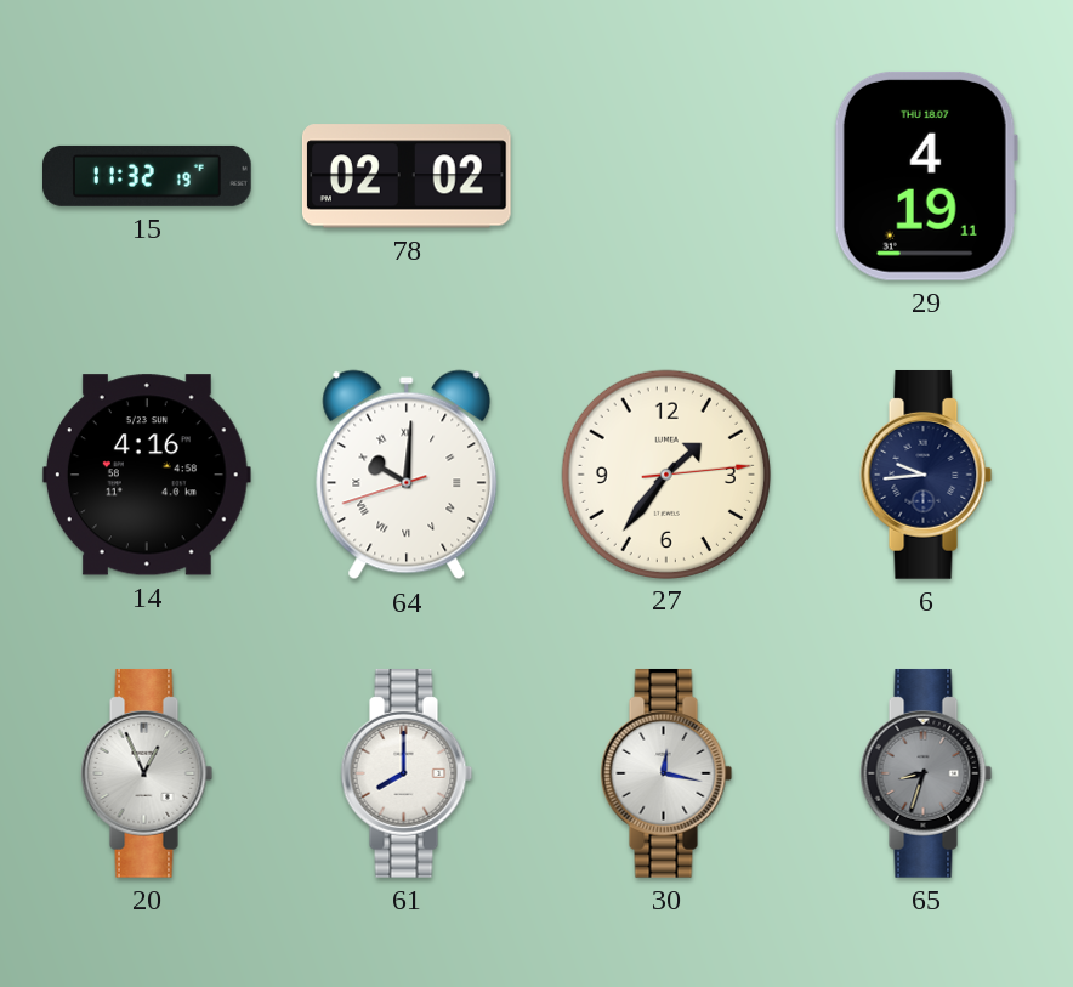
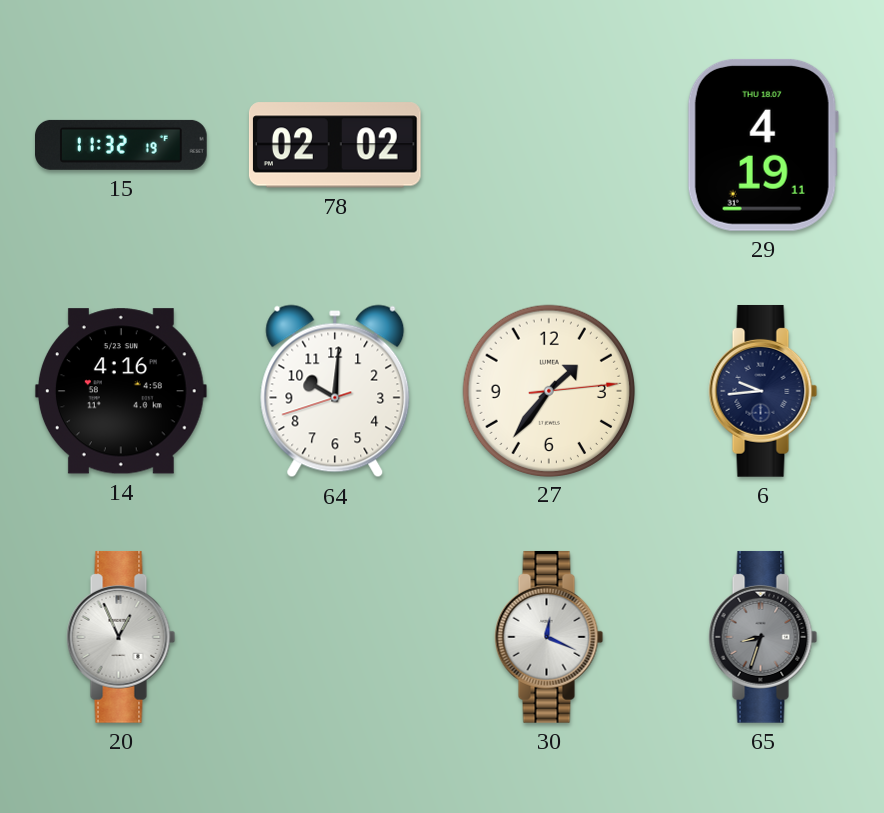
64 numerals: Roman -> Arabic (335, 391)
61: 8:00 -> none (407, 773)
30: 12:17 -> 12:19 (549, 637)
